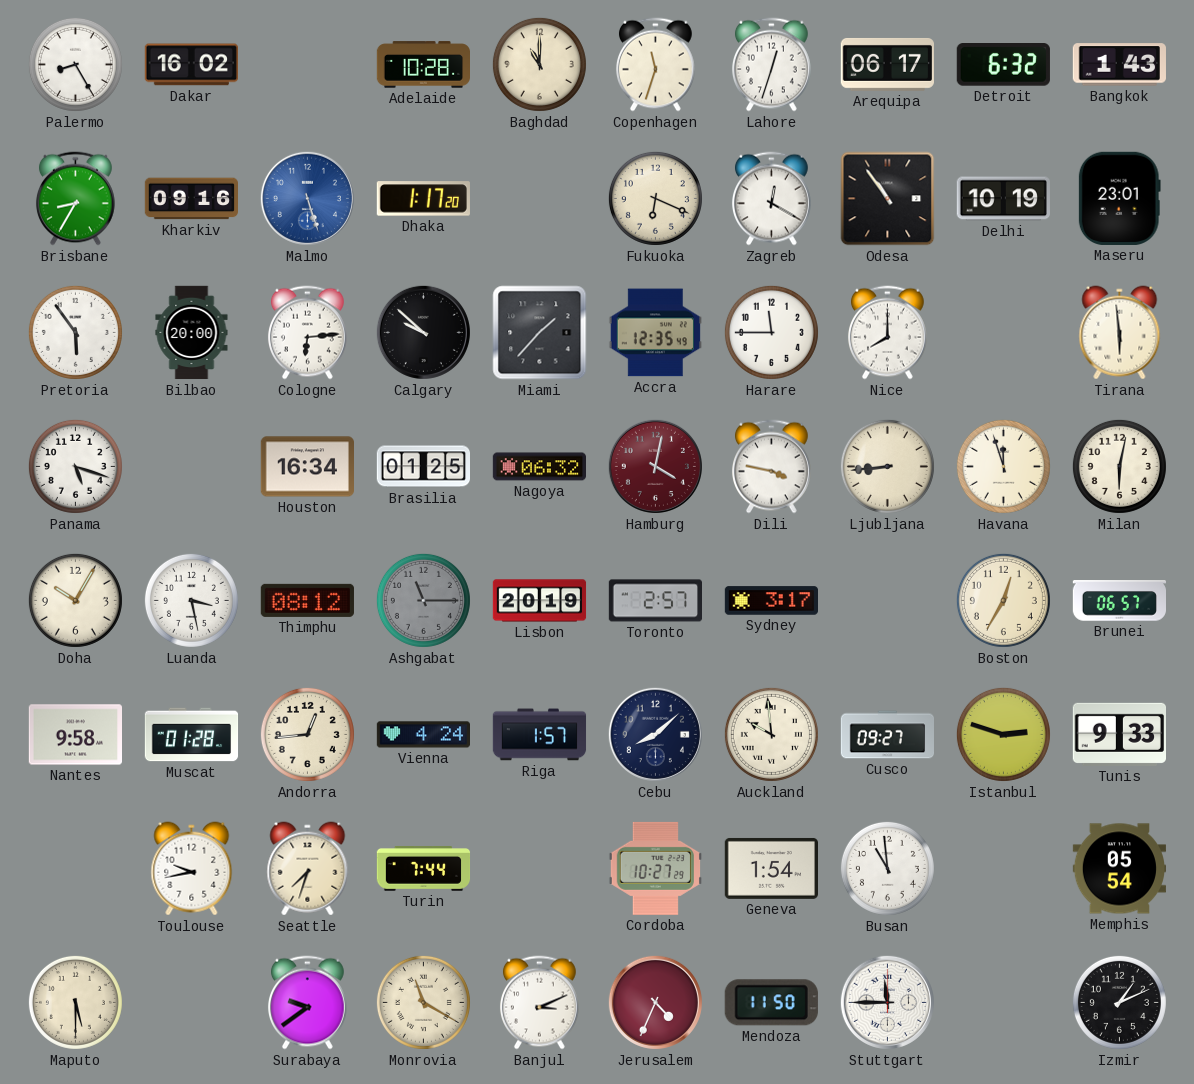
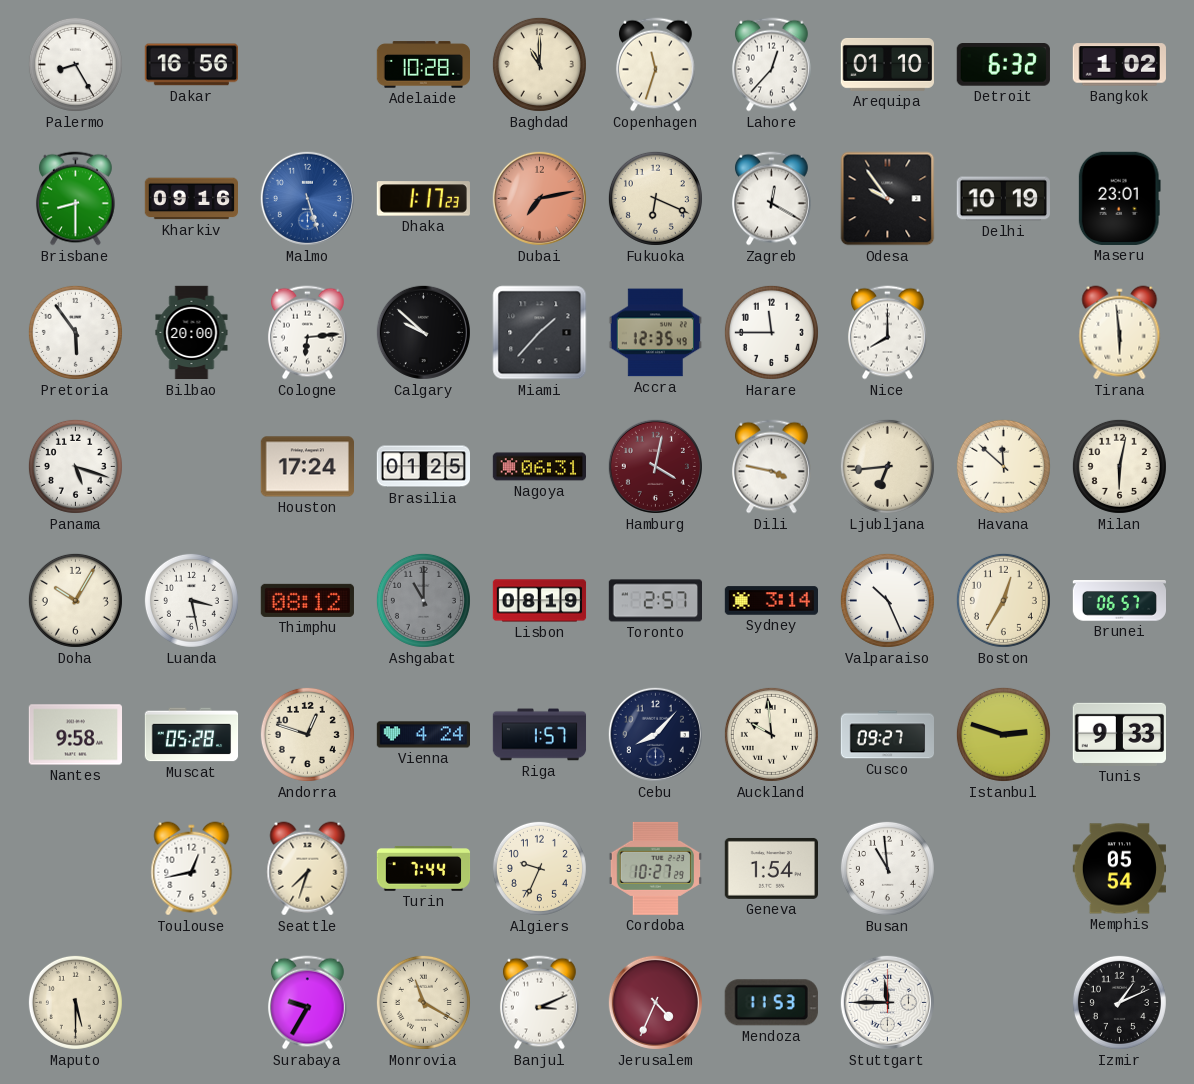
Dakar: 16:02 -> 16:56 (191, 65)
Lahore: 12:33 -> 12:37 (772, 65)
Arequipa: 06:17 -> 01:10 (887, 64)
Bangkok: 1:43 -> 1:02 (1119, 65)
Brisbane: 8:35 -> 8:30 (76, 199)
Dhaka: 1:17:20 -> 1:17:23 (423, 199)
Dubai: none -> 7:13 (539, 198)
Odesa: 10:54 -> 9:54 (888, 199)
Houston: 16:34 -> 17:24 (307, 467)
Nagoya: 06:32 -> 06:31 (540, 467)
Ljubljana: 8:44 -> 6:44 (887, 466)
Havana: 11:57 -> 11:52 (1003, 466)
Ashgabat: 11:15 -> 11:00 (423, 600)
Lisbon: 20:19 -> 08:19 (540, 601)
Sydney: 3:17 -> 3:14 (771, 601)
Valparaiso: none -> 10:26 (887, 600)
Muscat: 01:28 -> 05:28 (192, 735)
Andorra: 12:44 -> 12:48 (307, 734)
Cebu: 8:08 -> 8:07 (655, 734)
Toulouse: 9:43 -> 12:43 (192, 869)
Algiers: none -> 9:34 (539, 868)
Surabaya: 9:39 -> 9:35 (308, 1003)
Mendoza: 11:50 -> 11:53 (771, 1003)
